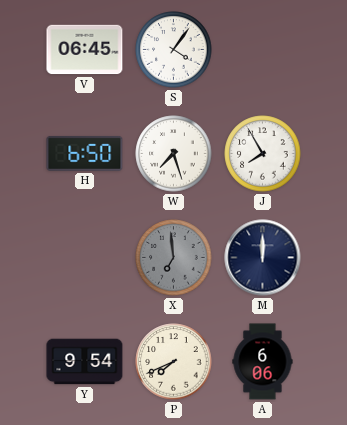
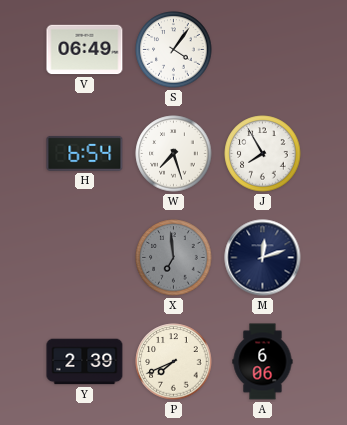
V: 06:45 -> 06:49 (85, 50)
H: 6:50 -> 6:54 (85, 153)
M: 12:00 -> 12:12 (263, 258)
Y: 9:54 -> 2:39 (85, 362)
